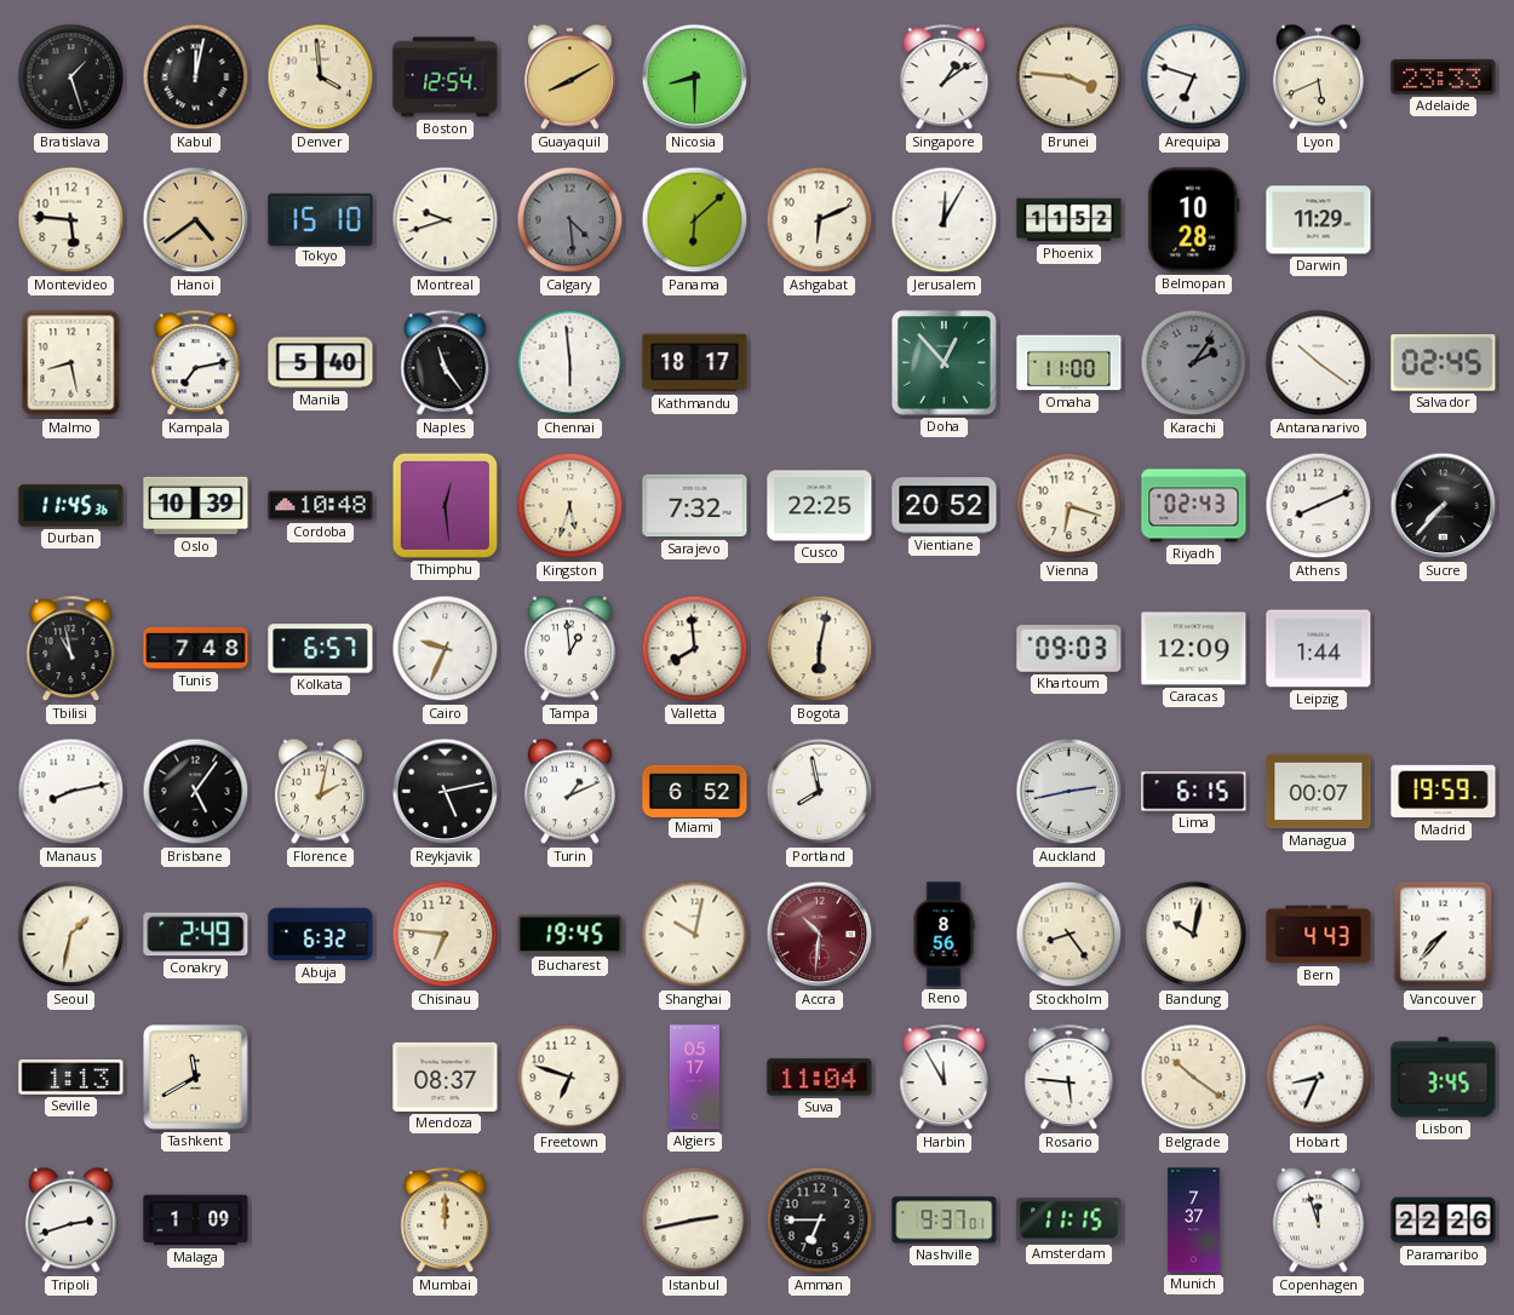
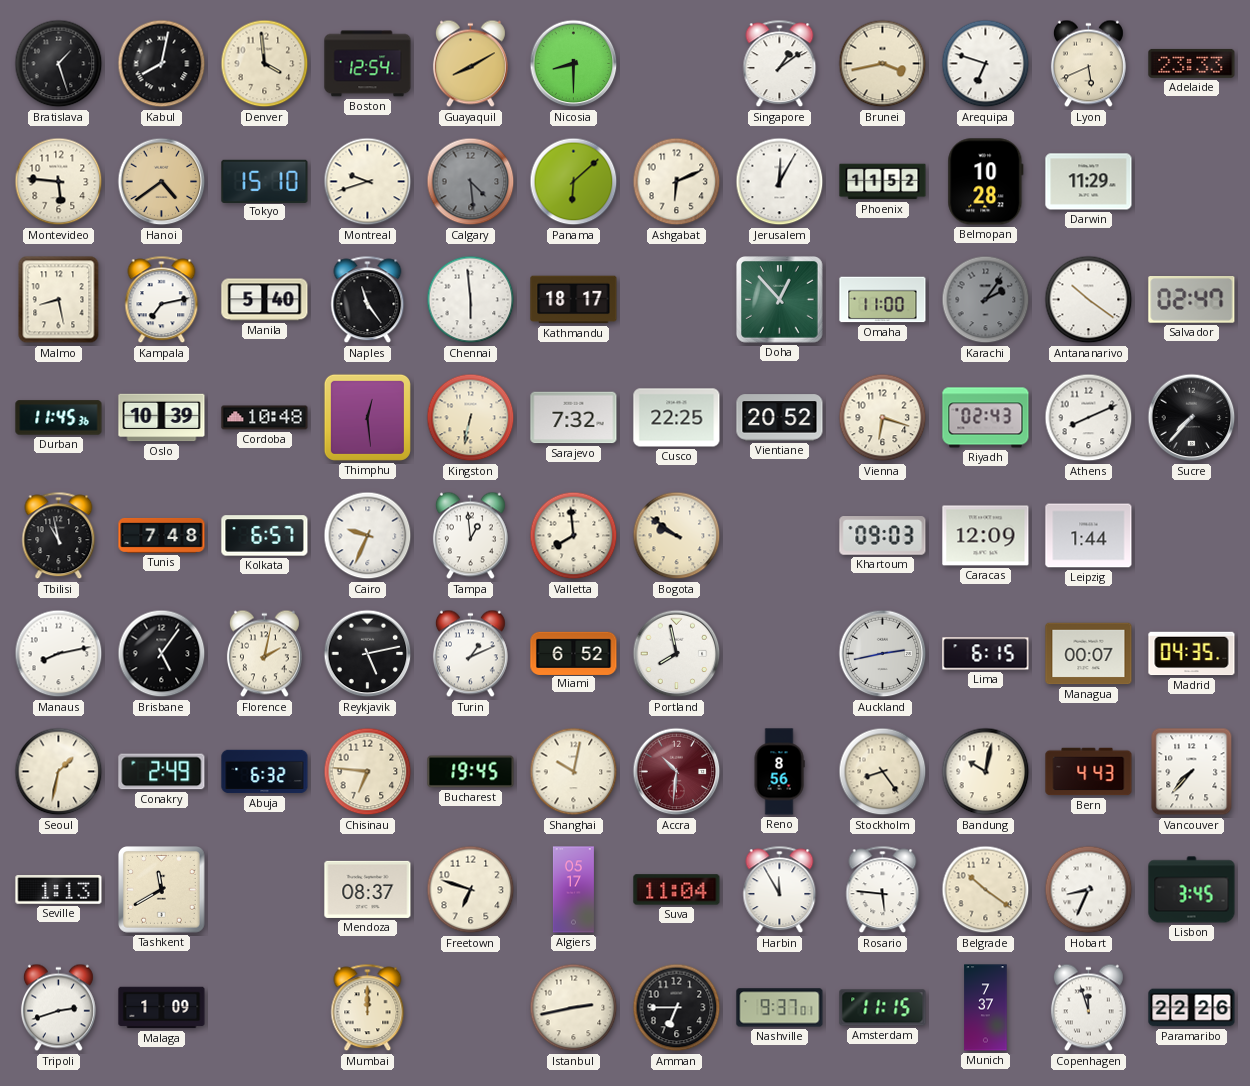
Kabul: 12:02 -> 8:02 (162, 64)
Brunei: 3:46 -> 3:43 (883, 64)
Salvador: 02:45 -> 02:47 (1192, 300)
Kingston: 5:33 -> 6:32 (471, 418)
Bogota: 6:02 -> 9:51 (677, 536)
Madrid: 19:59 -> 04:35 (1192, 654)
